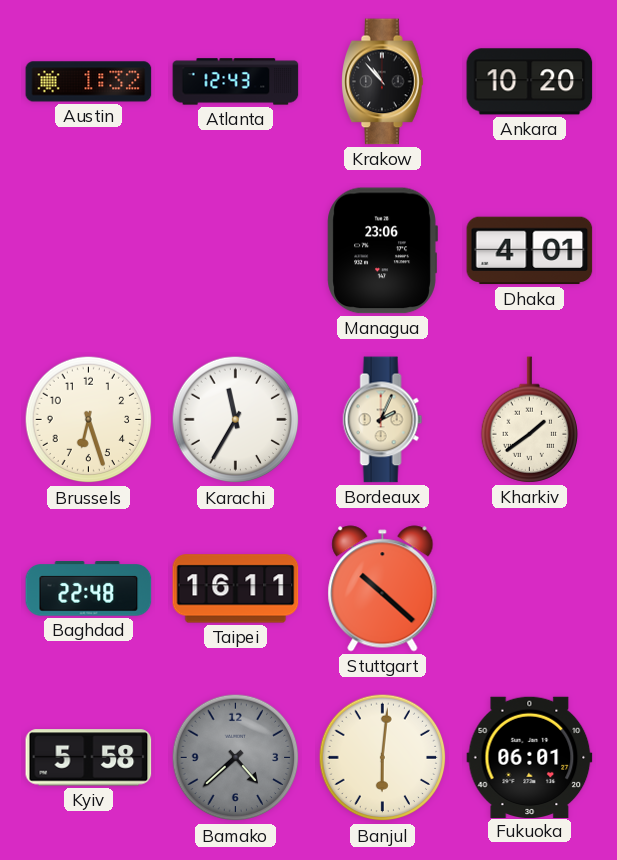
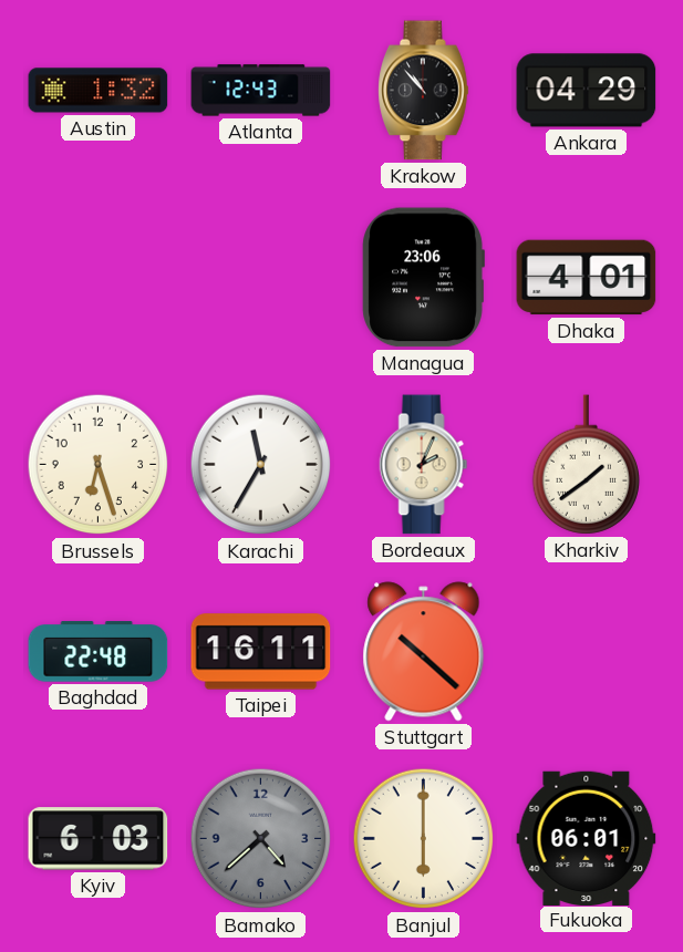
Ankara: 10:20 -> 04:29 (587, 91)
Kyiv: 5:58 -> 6:03 (99, 839)
Banjul: 6:01 -> 6:00 (424, 839)
